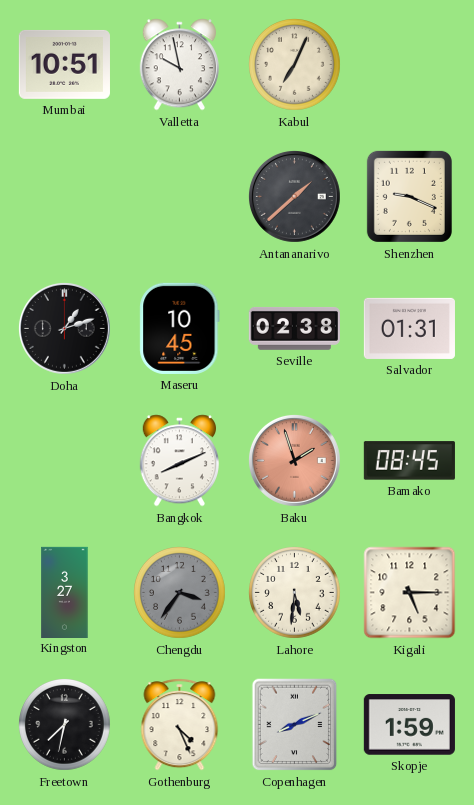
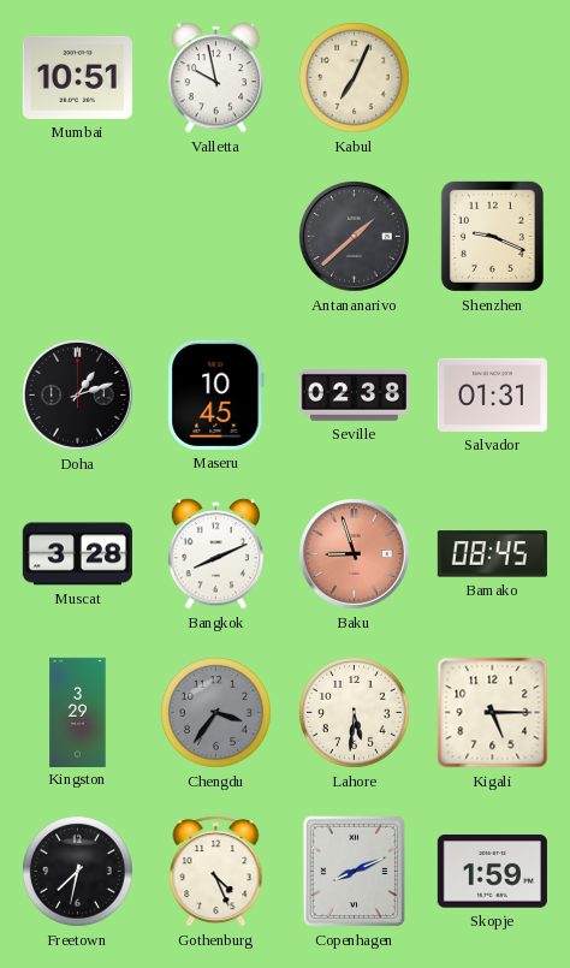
Muscat: none -> 3:28 (77, 554)
Baku: 1:57 -> 8:57 (354, 553)
Kingston: 3:27 -> 3:29 (78, 712)
